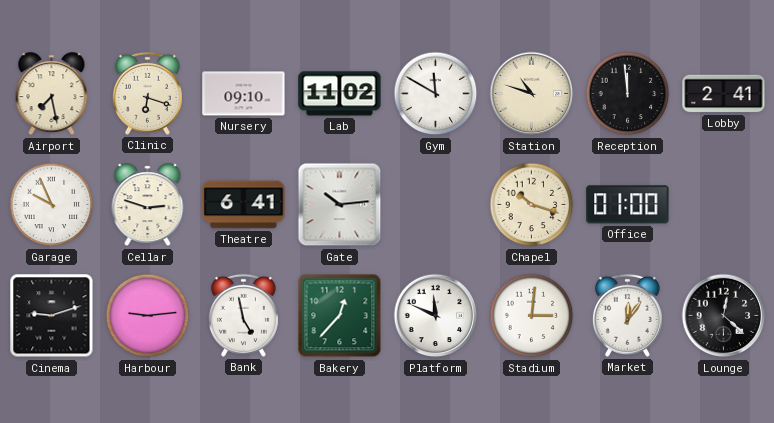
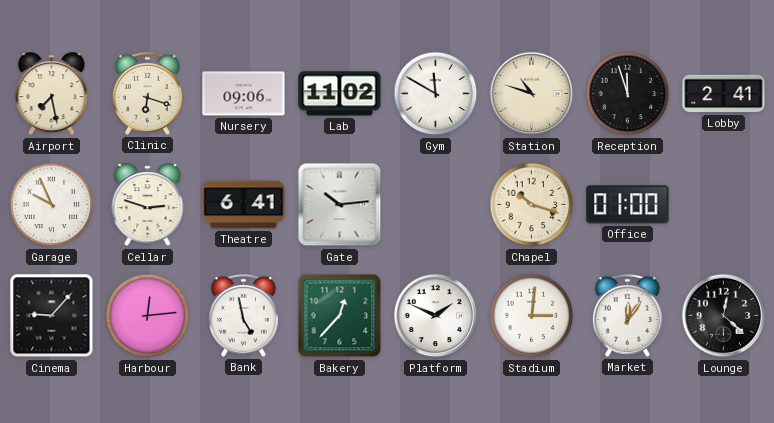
Nursery: 09:10 -> 09:06 (244, 94)
Reception: 11:59 -> 11:57 (628, 94)
Cinema: 9:12 -> 9:07 (52, 316)
Harbour: 9:14 -> 12:14 (148, 316)
Platform: 11:49 -> 1:49 (436, 316)
